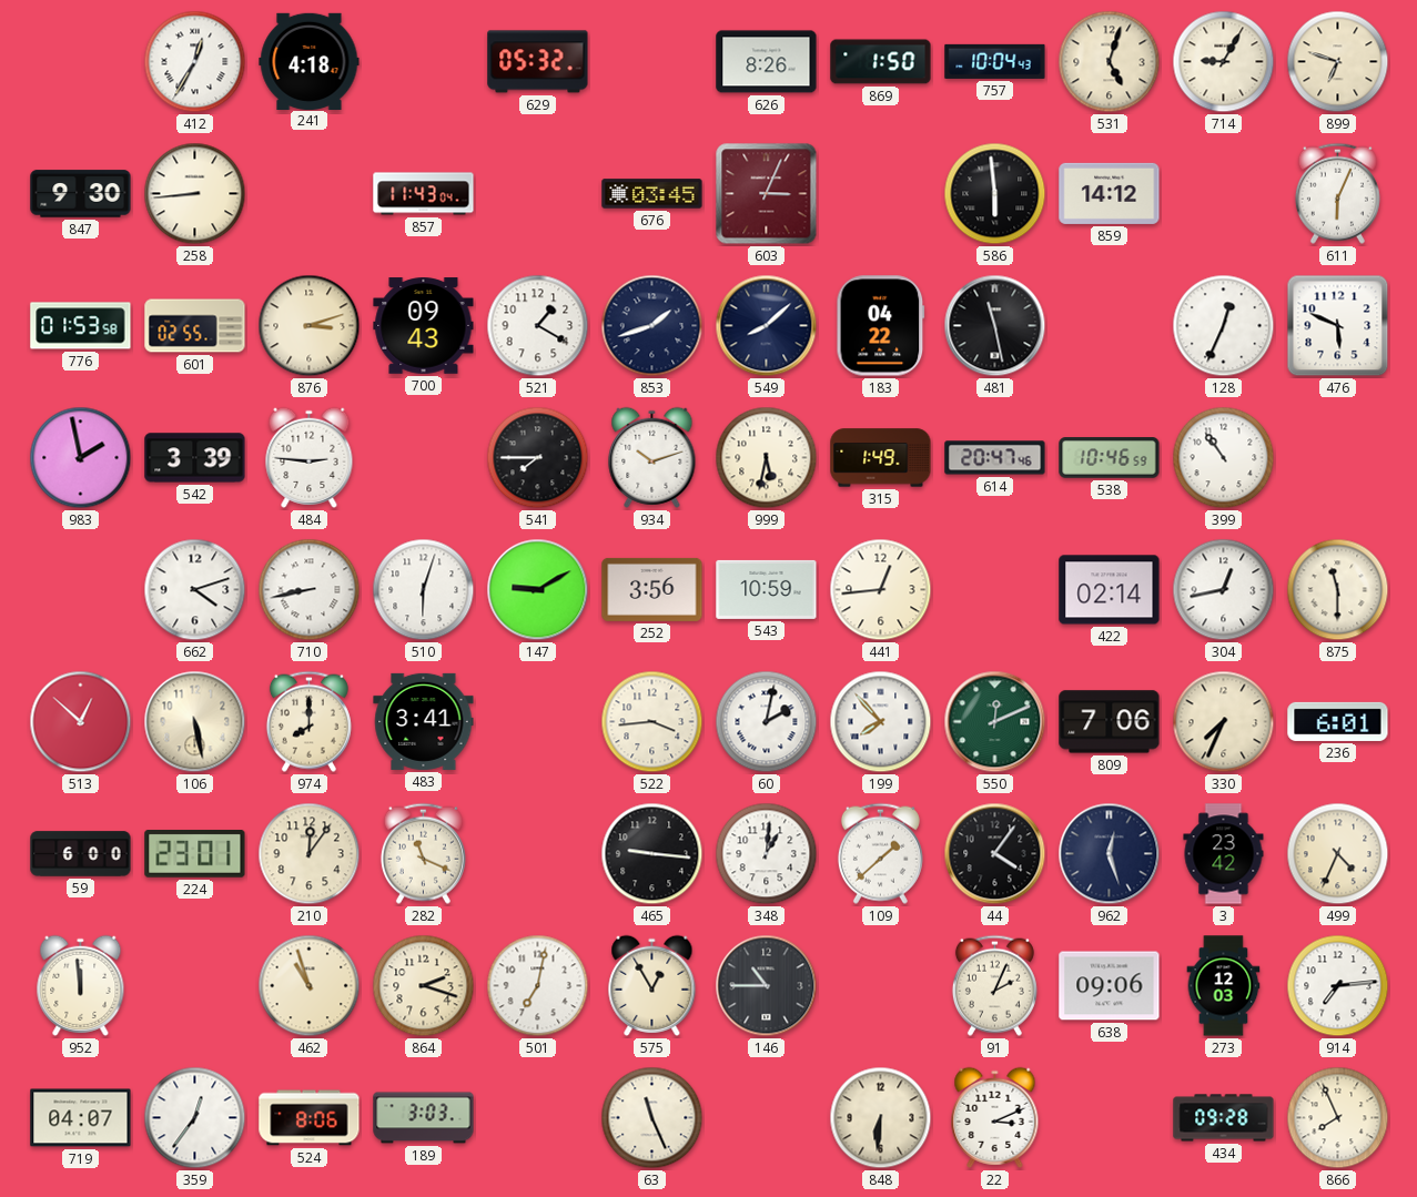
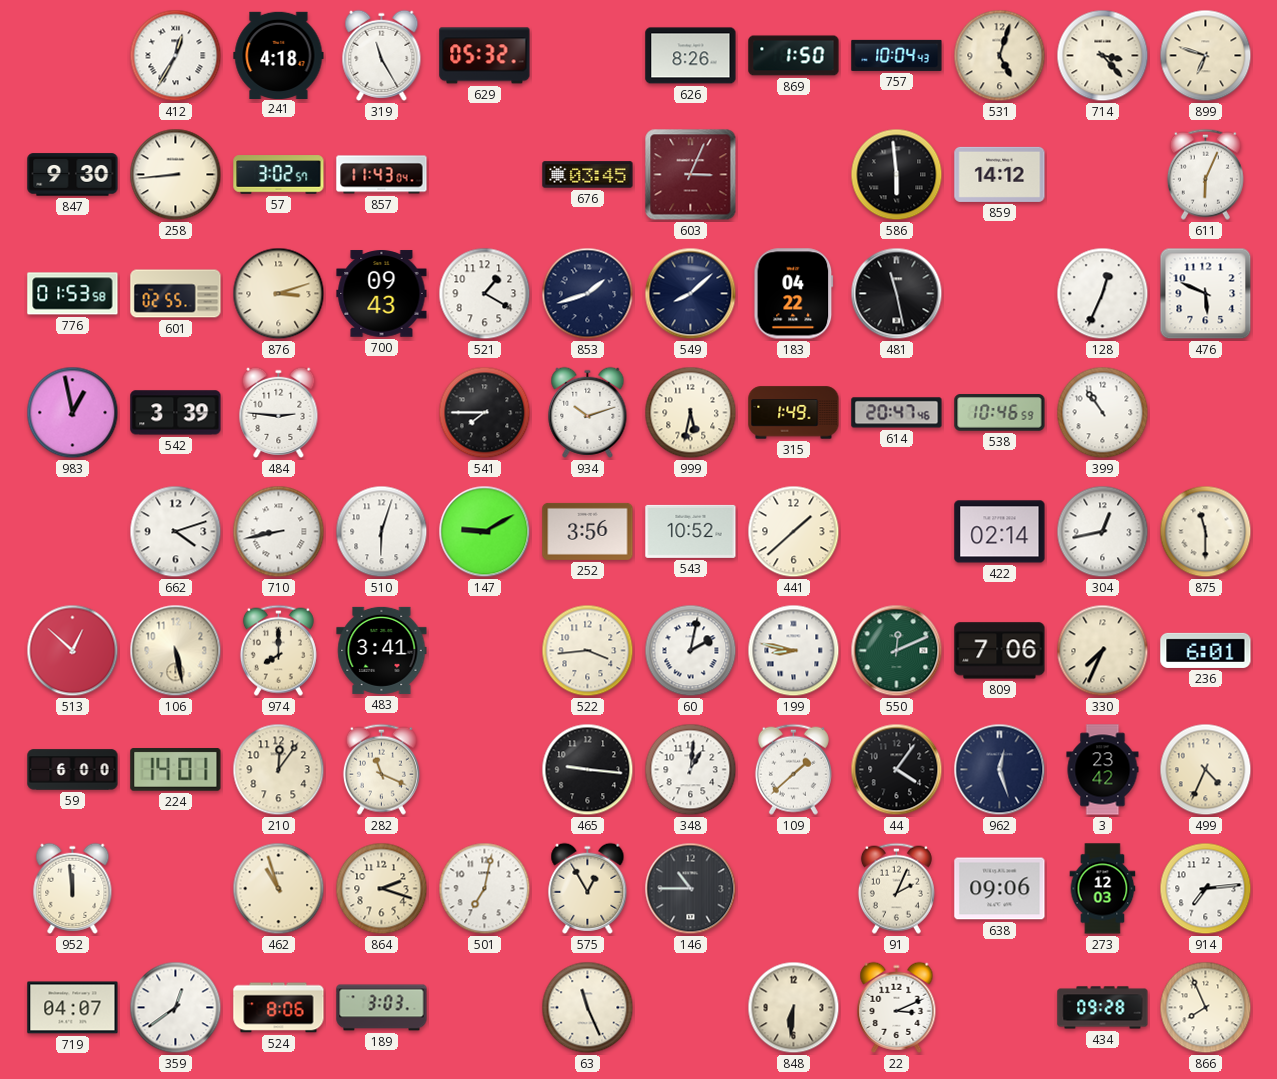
319: none -> 11:25 (382, 55)
714: 9:05 -> 3:23 (1103, 56)
57: none -> 3:02 (279, 175)
983: 1:58 -> 12:58 (73, 413)
543: 10:59 -> 10:52 (691, 531)
441: 12:44 -> 1:38 (794, 532)
199: 7:53 -> 8:47 (794, 651)
224: 23:01 -> 14:01 (176, 770)
359: 12:36 -> 12:39 (176, 1008)
